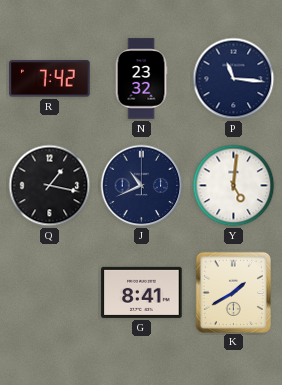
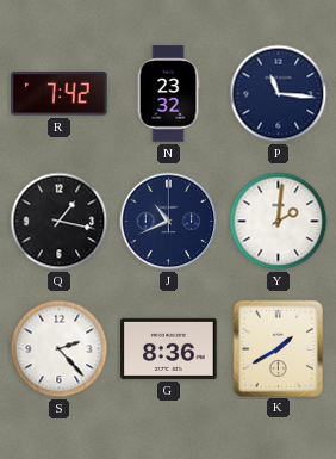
Y: 5:01 -> 2:01 (279, 222)
S: none -> 2:23 (60, 349)
G: 8:41 -> 8:36 (169, 348)
